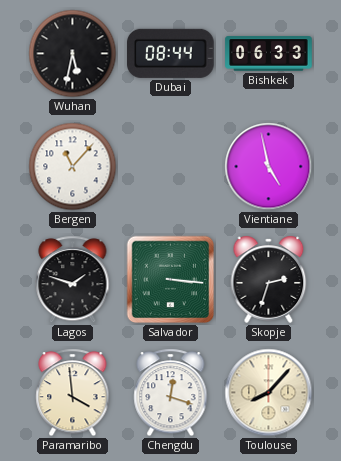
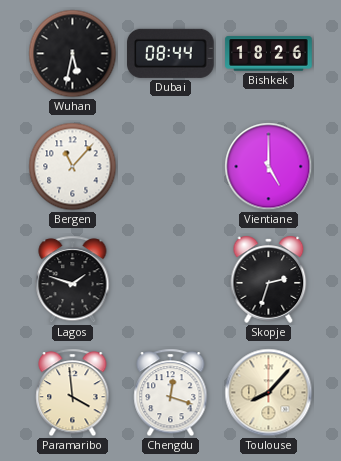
Bishkek: 06:33 -> 18:26 (269, 54)
Vientiane: 4:58 -> 5:00 (269, 167)
Salvador: 3:16 -> none (171, 280)
